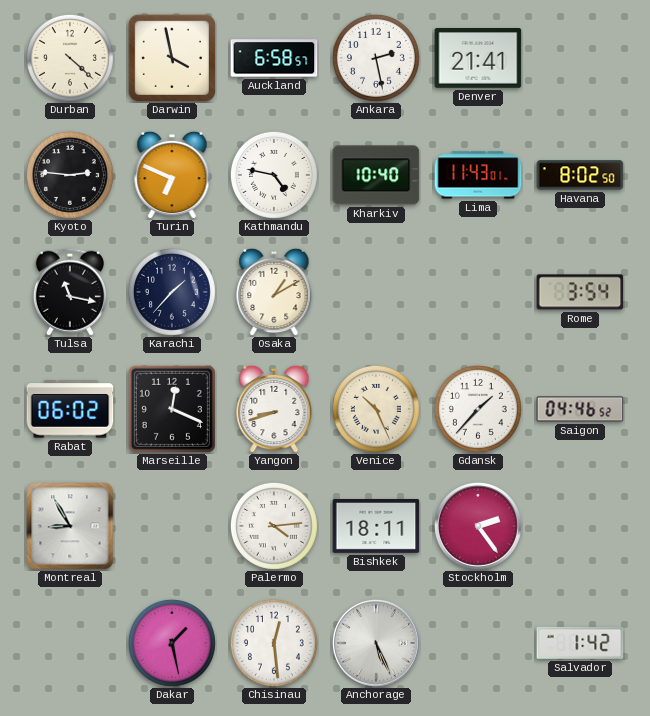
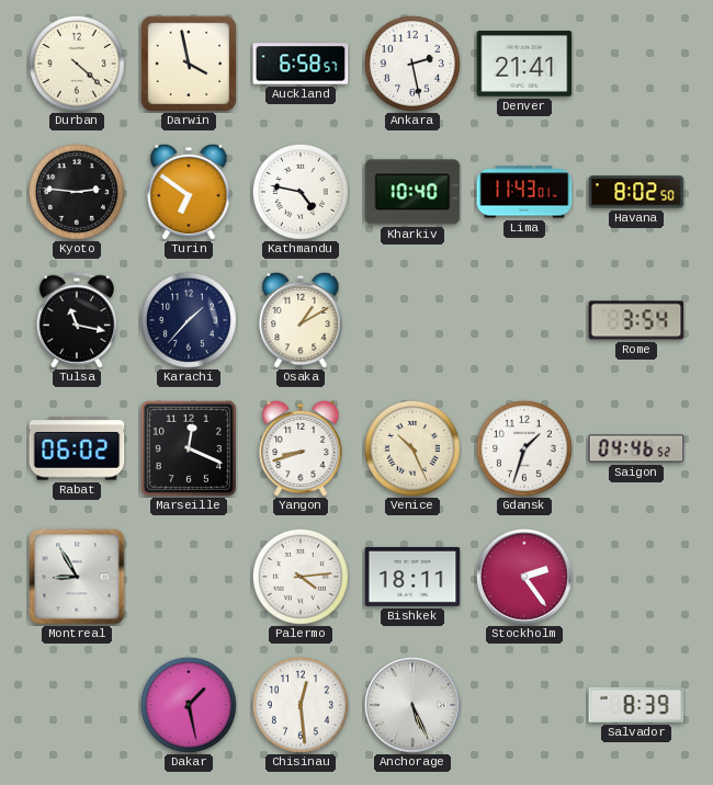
Turin: 6:49 -> 6:51 (189, 192)
Gdansk: 1:37 -> 1:33 (524, 448)
Salvador: 1:42 -> 8:39 (636, 705)
